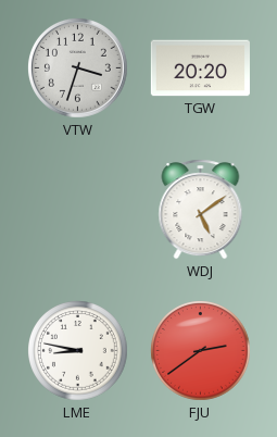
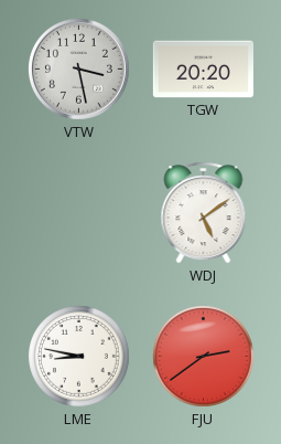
VTW: 3:33 -> 3:28 (78, 68)
